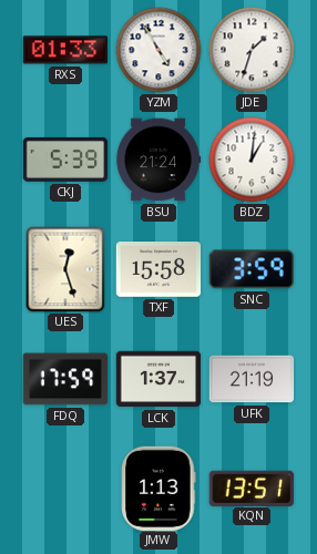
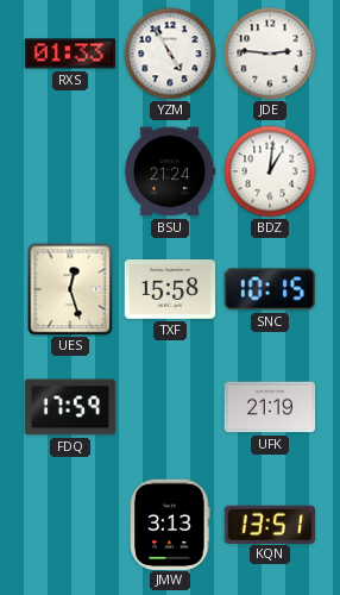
JDE: 1:33 -> 2:46 (270, 54)
CKJ: 5:39 -> none (65, 160)
SNC: 3:59 -> 10:15 (270, 289)
LCK: 1:37 -> none (158, 379)
JMW: 1:13 -> 3:13 (170, 524)
